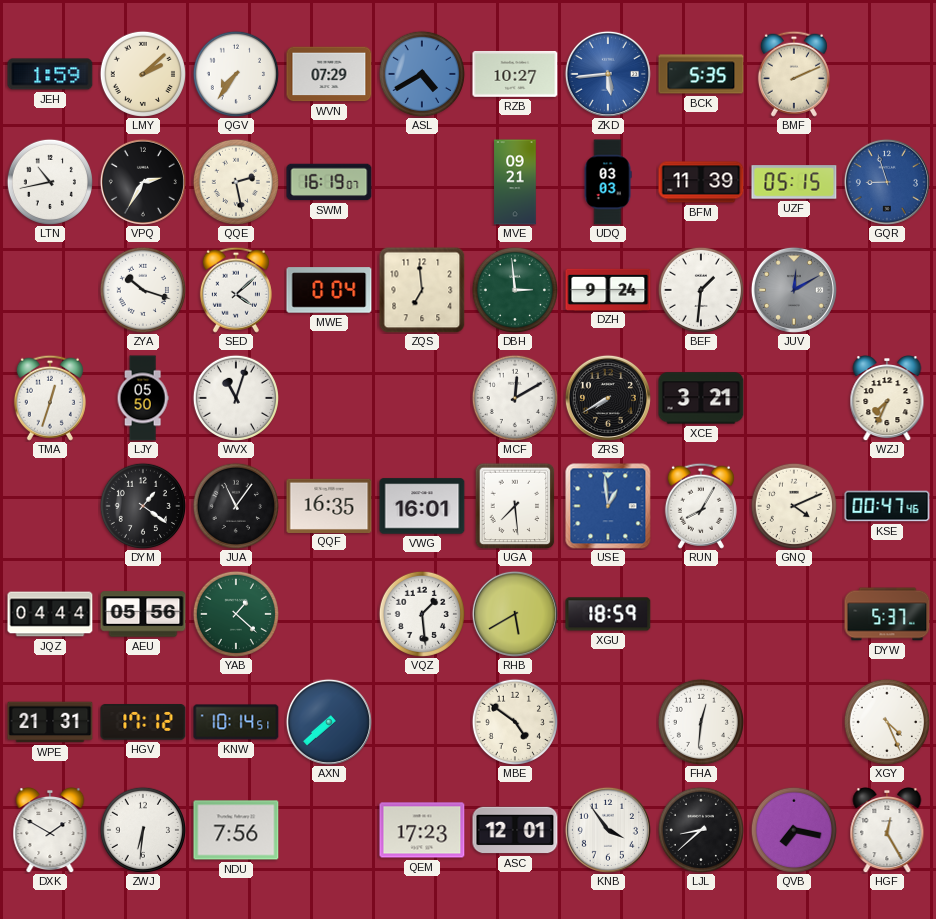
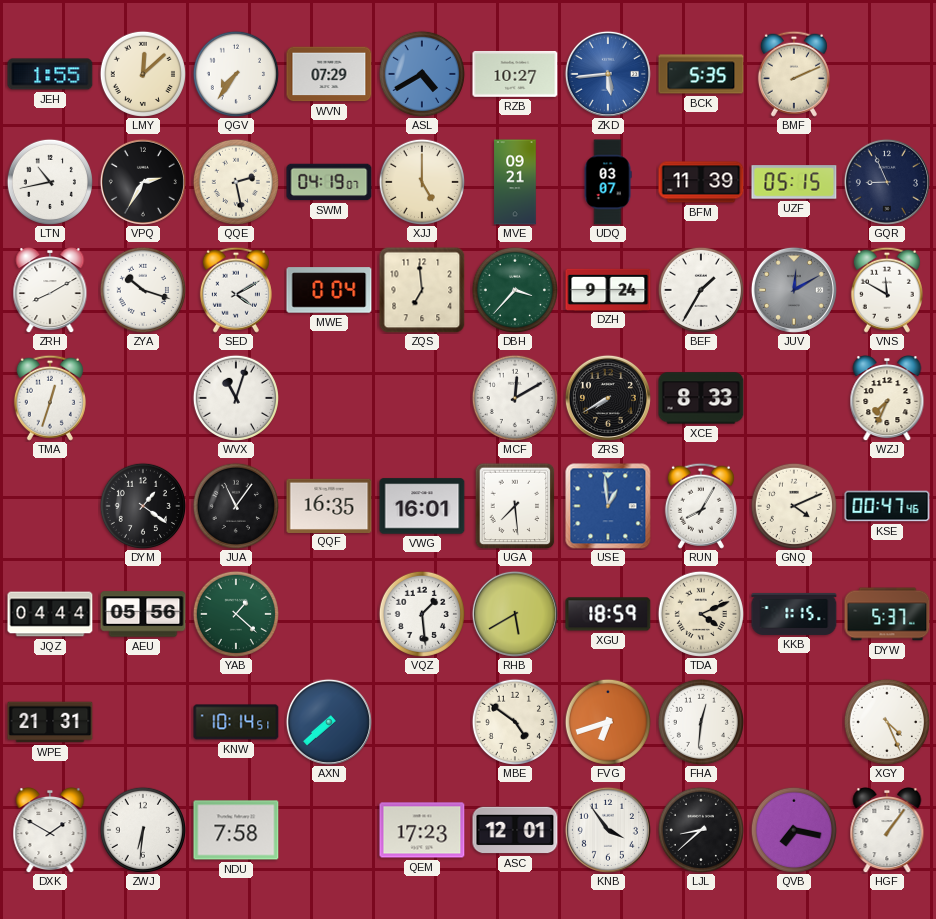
JEH: 1:59 -> 1:55 (50, 74)
LMY: 2:08 -> 12:08 (143, 74)
SWM: 16:19 -> 04:19 (329, 182)
XJJ: none -> 5:00 (422, 182)
UDQ: 03:03 -> 03:07 (608, 182)
GQR: 8:57 -> 8:56 (887, 182)
GQR dial: blue -> navy (887, 182)
ZRH: none -> 8:10 (50, 291)
SED: 4:08 -> 4:10 (236, 290)
DBH: 2:59 -> 3:37 (515, 290)
BEF: 1:31 -> 1:35 (701, 290)
VNS: none -> 11:50 (887, 290)
LJY: 05:50 -> none (143, 398)
XCE: 3:21 -> 8:33 (701, 398)
TDA: none -> 4:11 (701, 614)
KKB: none -> 1:15 (794, 614)
HGV: 17:12 -> none (143, 722)
FVG: none -> 6:42 (608, 722)
NDU: 7:56 -> 7:58 (236, 830)
HGF: 12:25 -> 1:06 (887, 831)
